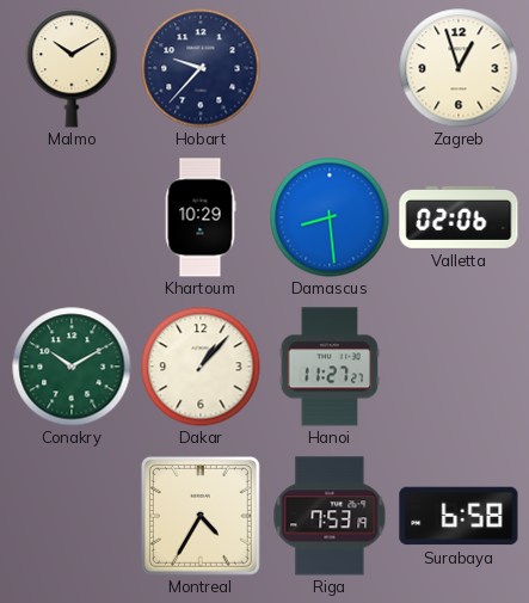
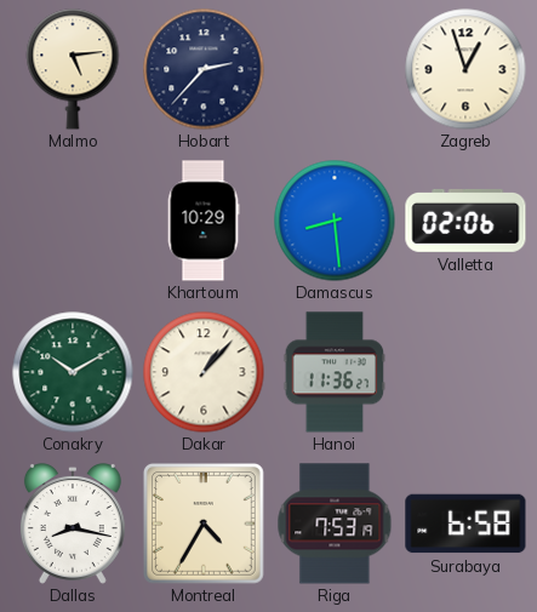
Malmo: 10:10 -> 5:14 (73, 69)
Hobart: 9:37 -> 2:37 (204, 69)
Hanoi: 11:27 -> 11:36 (335, 372)
Dallas: none -> 8:17 (73, 525)
